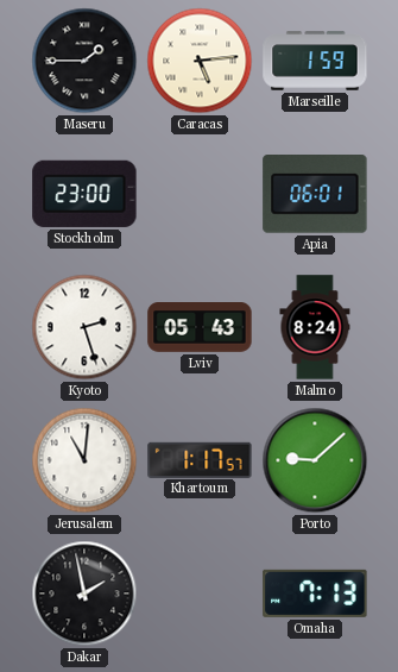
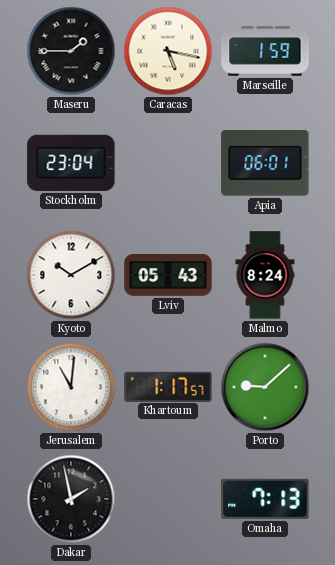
Caracas: 5:14 -> 5:17 (168, 51)
Stockholm: 23:00 -> 23:04 (71, 163)
Kyoto: 2:27 -> 10:10 (71, 275)
